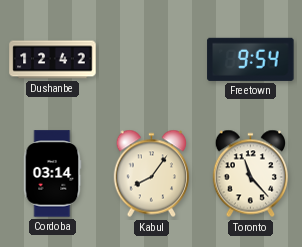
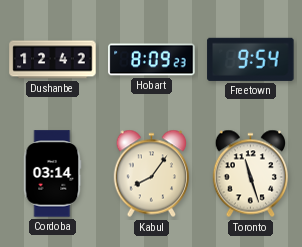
Hobart: none -> 8:09 (152, 60)
Toronto: 11:23 -> 11:27 (250, 174)
